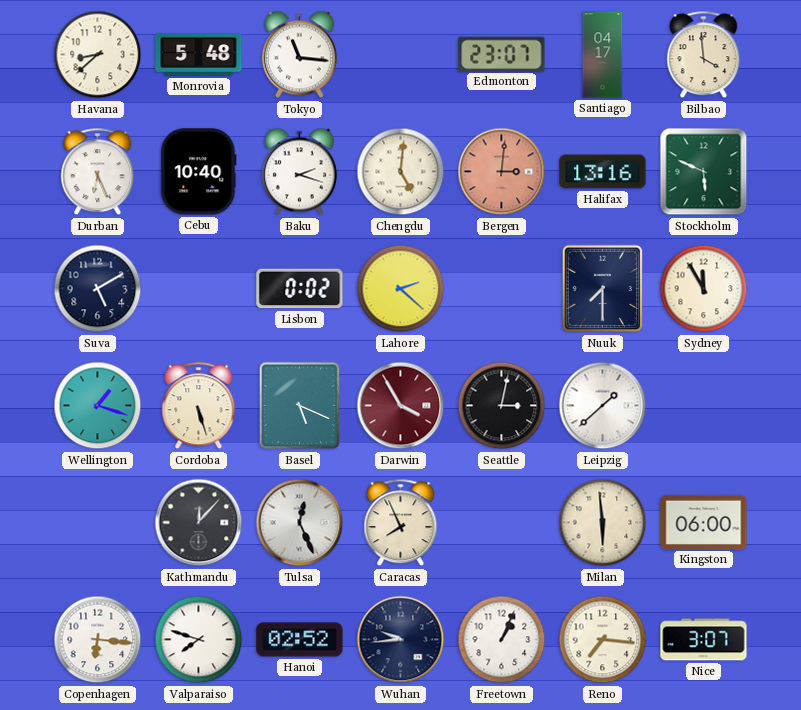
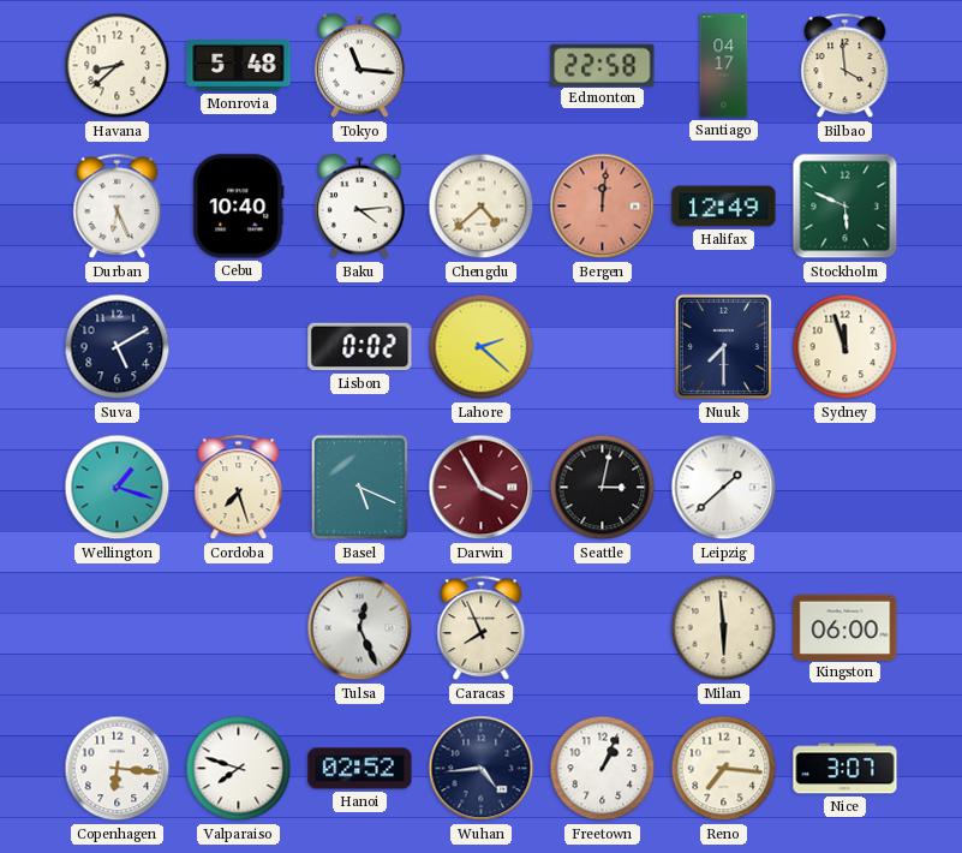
Edmonton: 23:07 -> 22:58 (603, 65)
Baku: 2:18 -> 4:14 (359, 207)
Chengdu: 5:01 -> 4:38 (482, 207)
Bergen: 3:01 -> 12:01 (603, 207)
Halifax: 13:16 -> 12:49 (724, 207)
Sydney: 11:55 -> 11:57 (846, 347)
Cordoba: 5:27 -> 7:27 (239, 488)
Kathmandu: 12:07 -> none (199, 523)
Wuhan: 9:44 -> 4:44 (482, 769)
